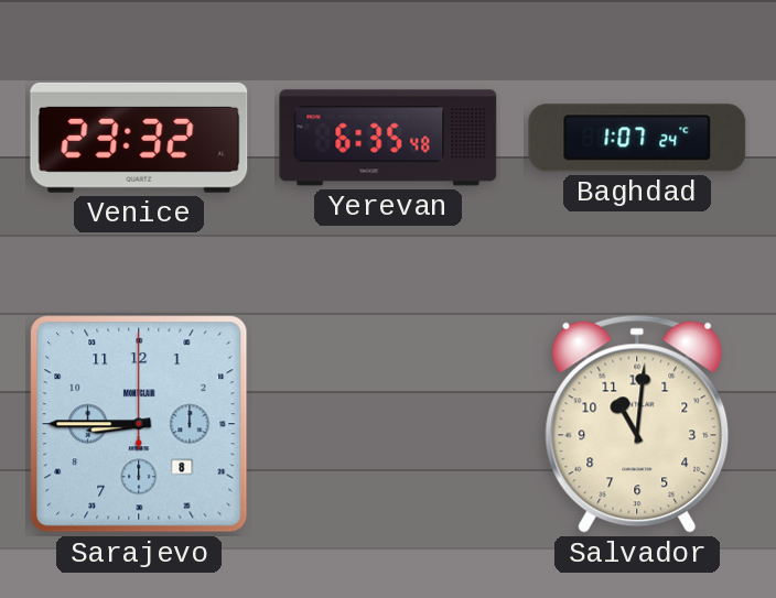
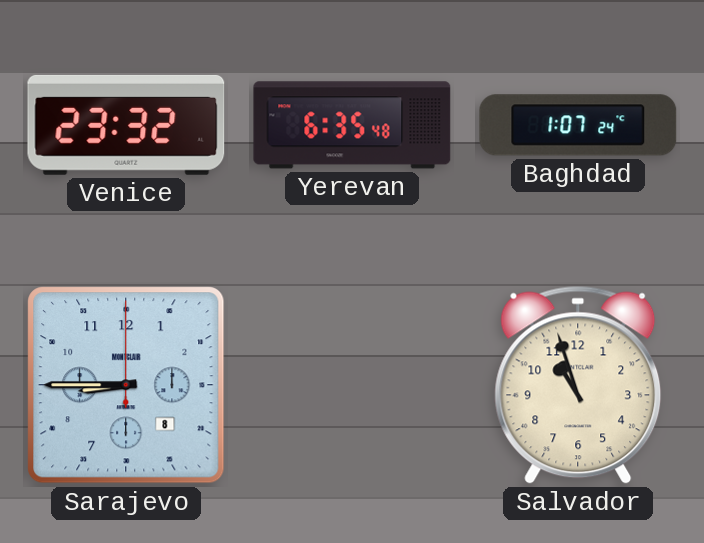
Salvador: 11:01 -> 10:57 (578, 385)
